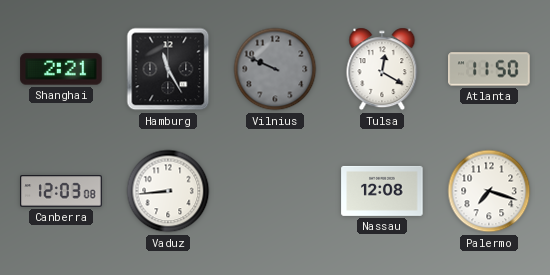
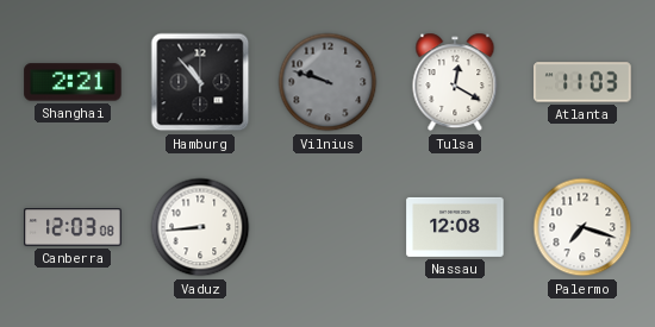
Hamburg: 11:25 -> 10:53 (200, 82)
Vilnius: 9:49 -> 9:48 (327, 82)
Atlanta: 11:50 -> 11:03 (582, 82)
